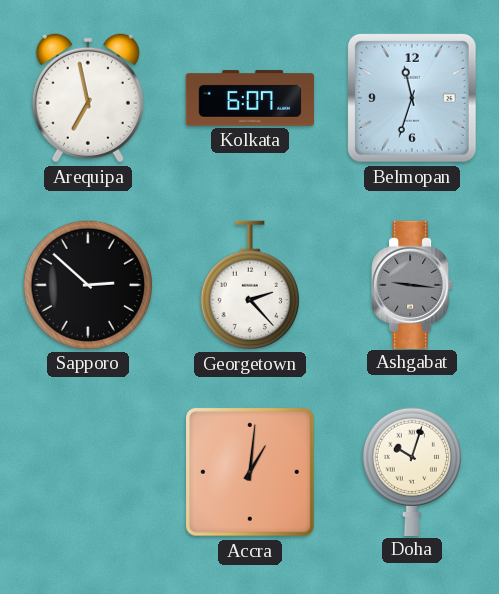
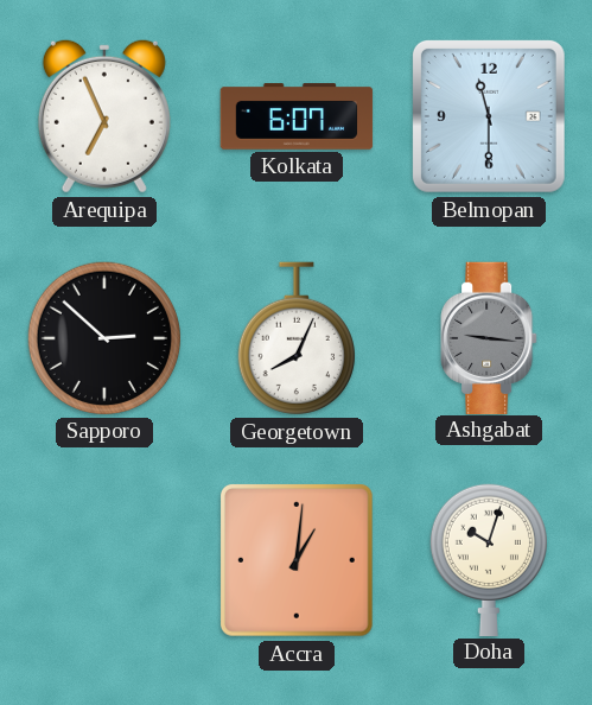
Arequipa: 6:58 -> 6:56 (104, 116)
Belmopan: 11:33 -> 11:30 (489, 116)
Georgetown: 2:23 -> 8:04 (297, 338)
